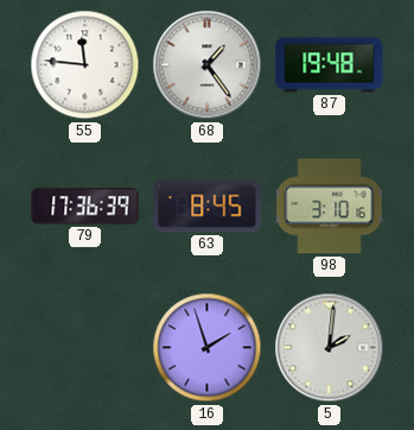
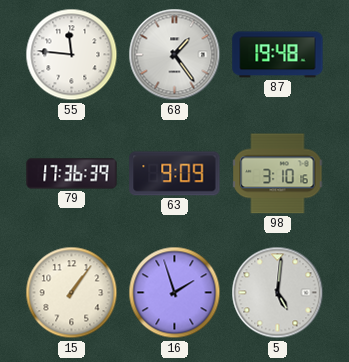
63: 8:45 -> 9:09 (175, 174)
15: none -> 1:06 (72, 293)
5: 2:01 -> 5:01 (278, 293)
